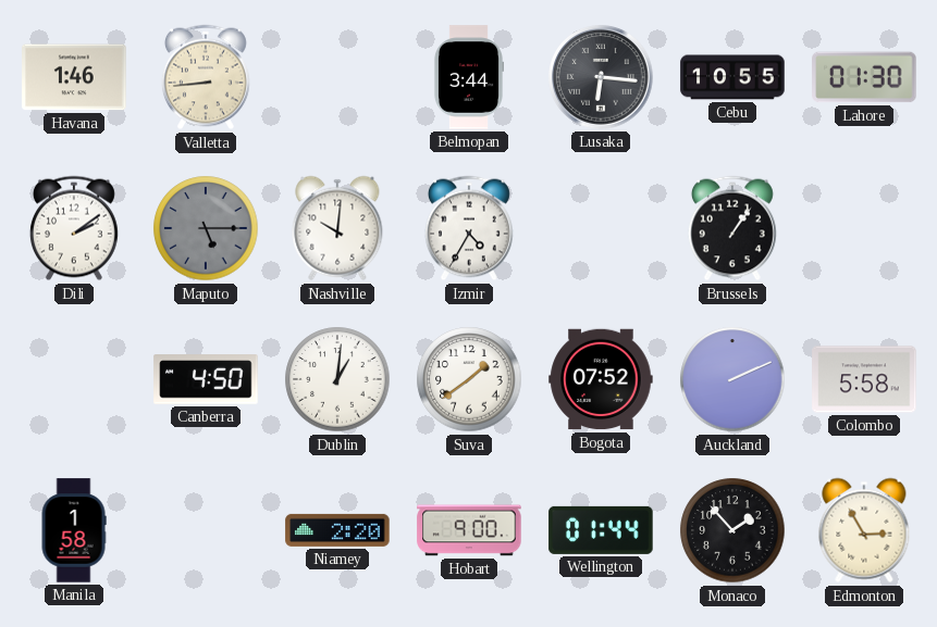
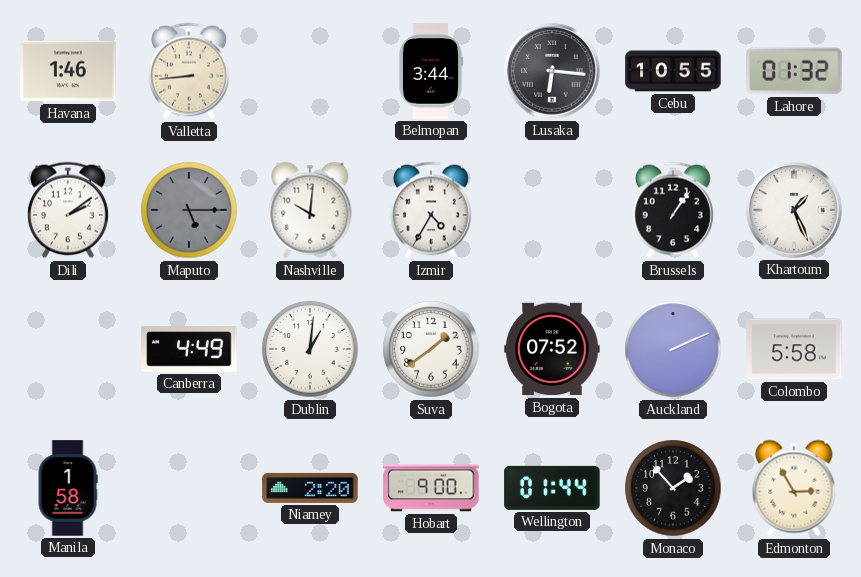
Lahore: 01:30 -> 01:32 (794, 71)
Khartoum: none -> 1:26 (794, 210)
Canberra: 4:50 -> 4:49 (189, 349)
